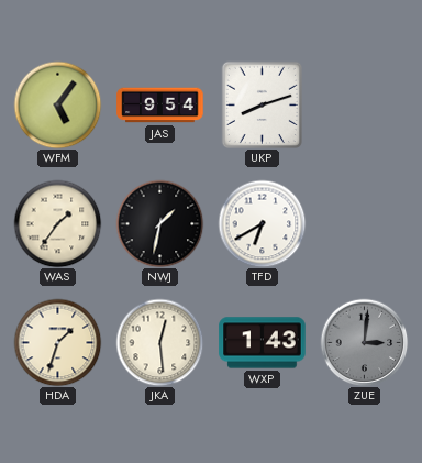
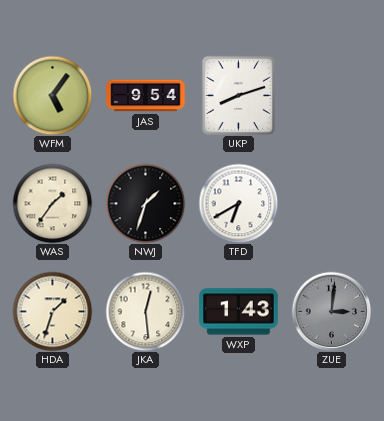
NWJ: 1:32 -> 1:33 (145, 203)
